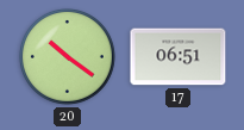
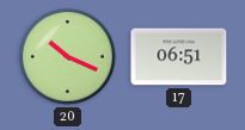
20: 10:21 -> 10:19 (68, 57)
